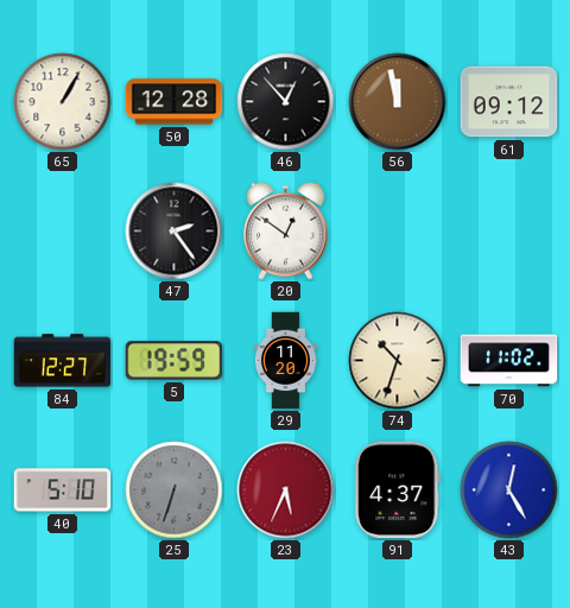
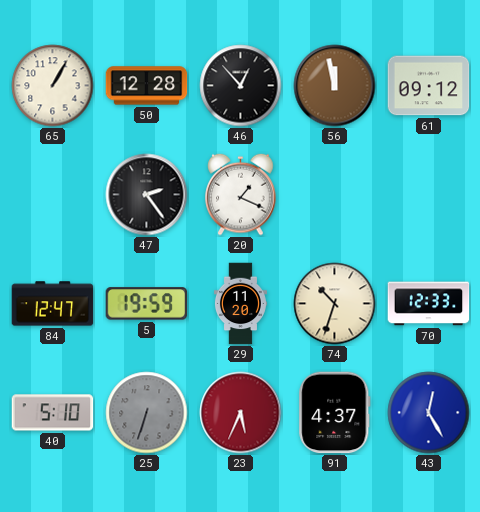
20: 12:51 -> 1:19 (241, 194)
84: 12:27 -> 12:47 (53, 304)
70: 11:02 -> 12:33 (429, 304)
